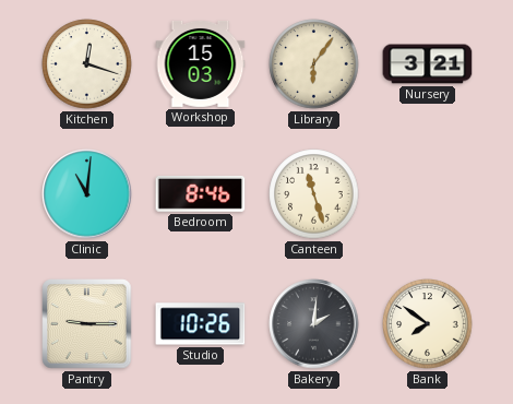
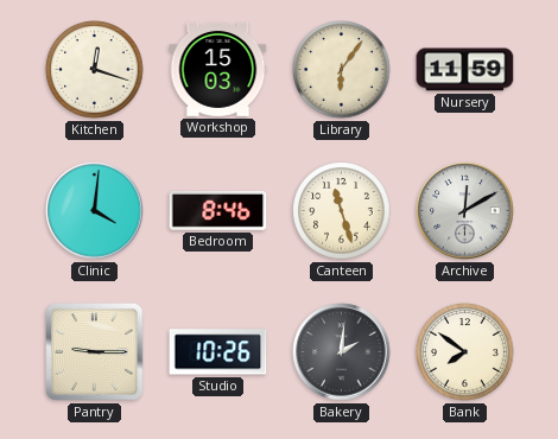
Nursery: 3:21 -> 11:59 (465, 70)
Clinic: 11:01 -> 4:01 (95, 211)
Archive: none -> 12:10 (465, 211)
